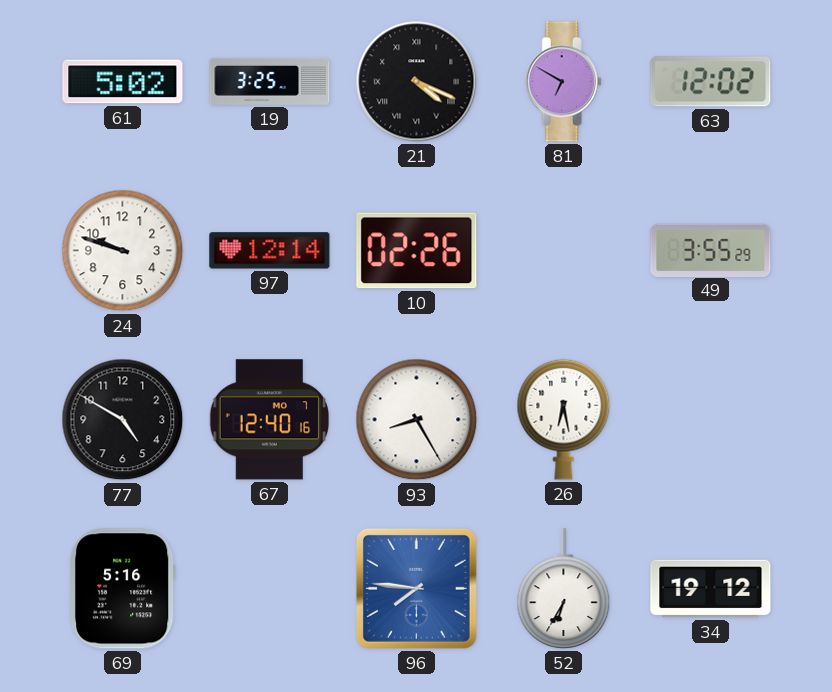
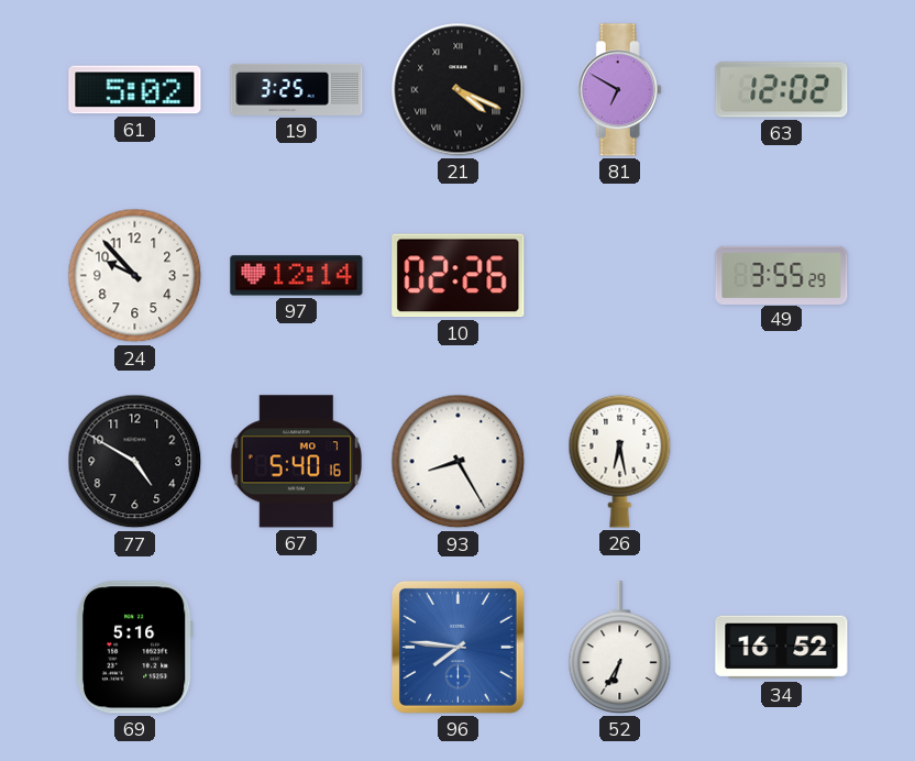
24: 9:48 -> 9:53 (135, 276)
67: 12:40 -> 5:40 (297, 462)
34: 19:12 -> 16:52 (782, 648)
